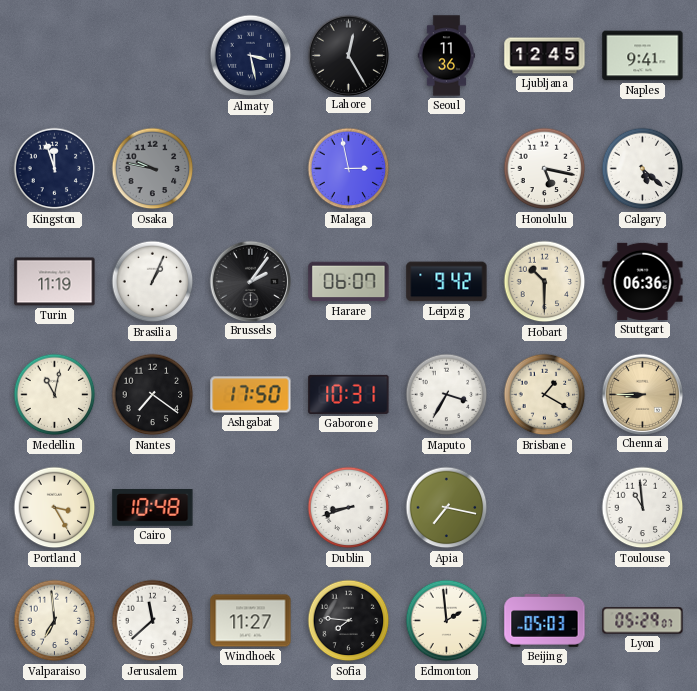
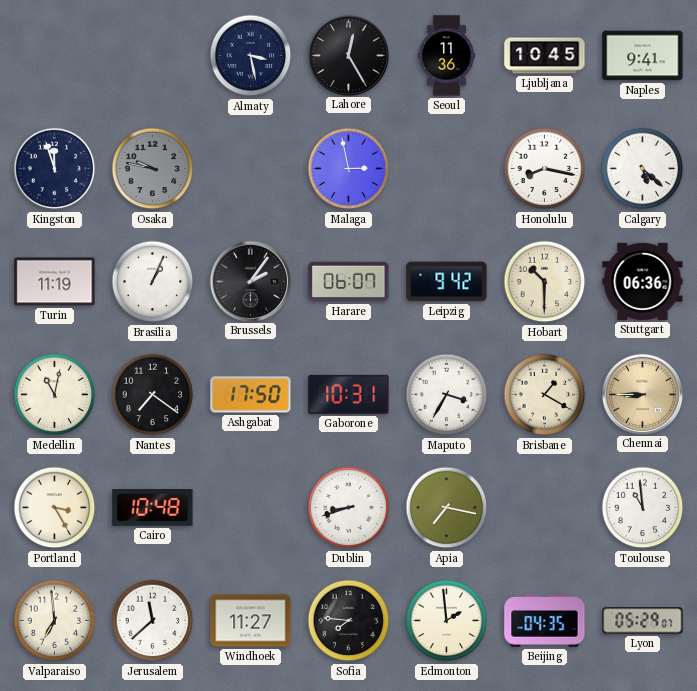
Ljubljana: 12:45 -> 10:45 (545, 56)
Honolulu: 5:17 -> 8:17 (545, 169)
Beijing: 05:03 -> 04:35 (545, 621)
